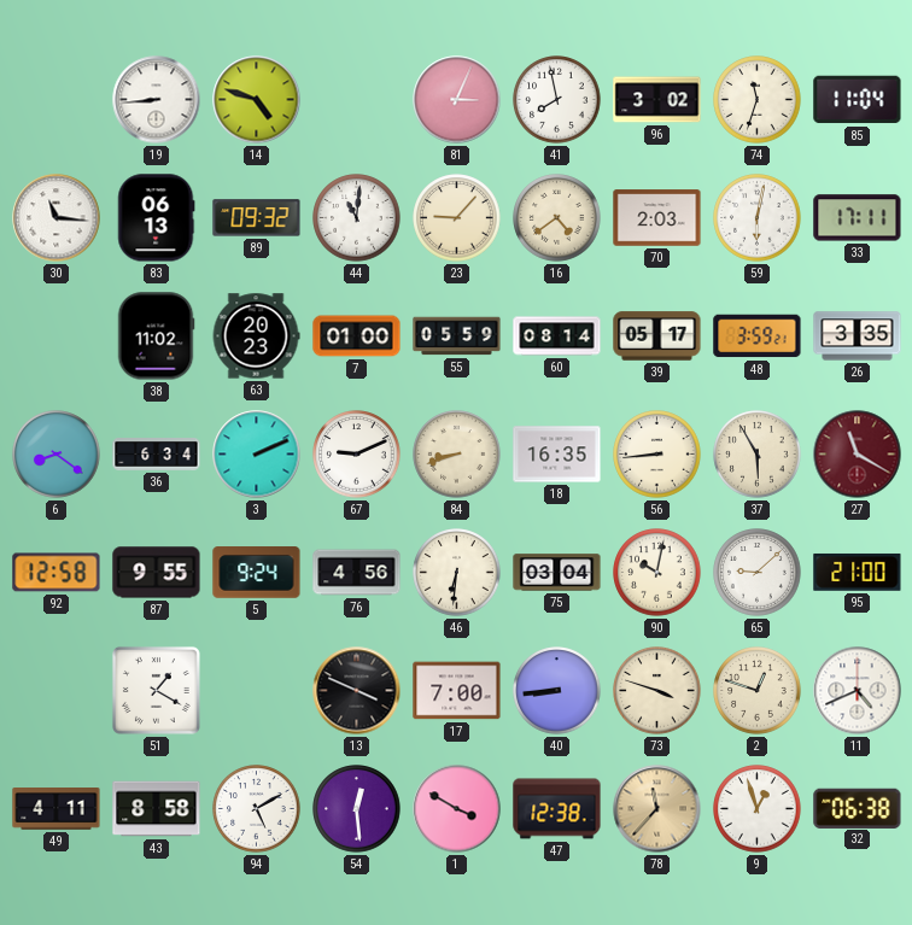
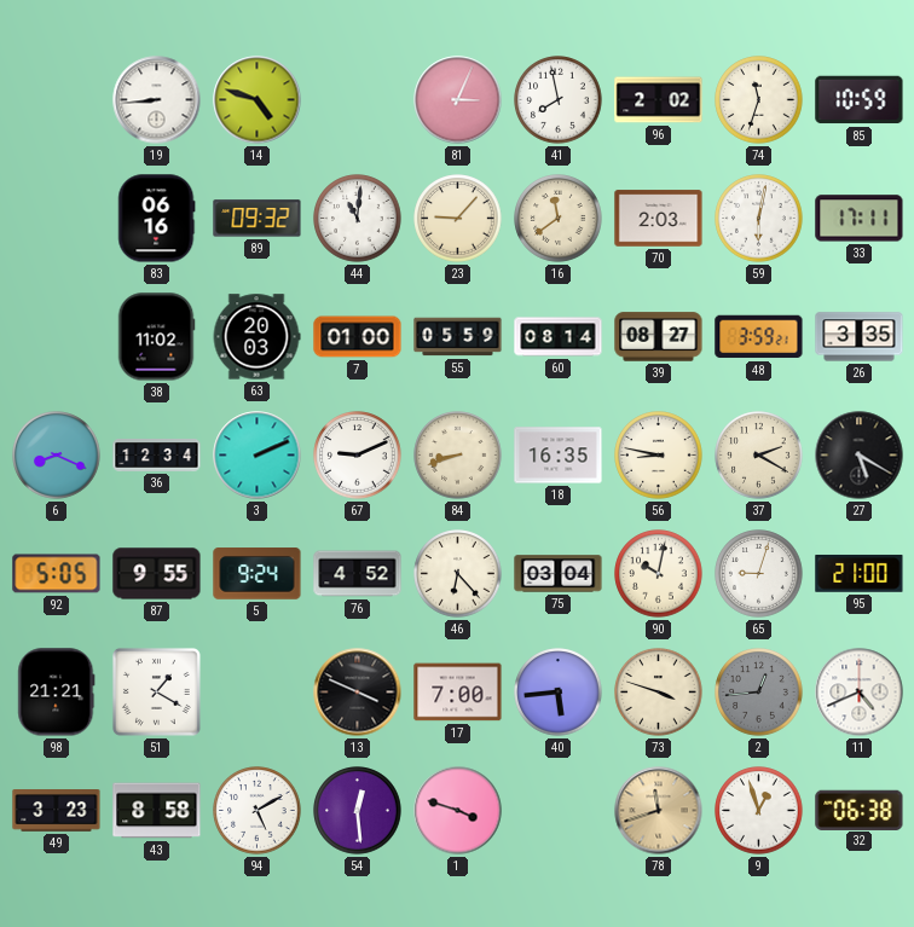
96: 3:02 -> 2:02 (659, 100)
85: 11:04 -> 10:59 (860, 100)
30: 11:16 -> none (57, 218)
83: 06:13 -> 06:16 (157, 219)
16: 4:39 -> 11:39 (559, 219)
63: 20:23 -> 20:03 (256, 337)
39: 05:17 -> 08:27 (659, 337)
6: 8:21 -> 8:19 (57, 456)
36: 6:34 -> 12:34 (157, 456)
56: 8:44 -> 8:47 (659, 456)
37: 5:55 -> 2:20 (759, 456)
27: 11:20 -> 5:20 (860, 456)
27 dial: burgundy -> black (860, 456)
92: 12:58 -> 5:05 (57, 574)
76: 4:56 -> 4:52 (358, 574)
46: 6:31 -> 6:23 (458, 574)
65: 9:08 -> 9:03 (759, 574)
98: none -> 21:21 (57, 693)
40: 8:44 -> 5:44 (559, 693)
2: 12:48 -> 12:44 (759, 693)
2 dial: cream -> grey (759, 693)
49: 4:11 -> 3:23 (57, 811)
1: 3:50 -> 3:48 (458, 811)
47: 12:38 -> none (557, 809)
78: 11:37 -> 11:42 (659, 811)
